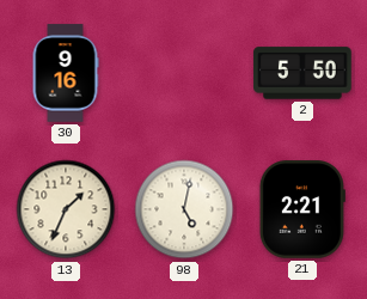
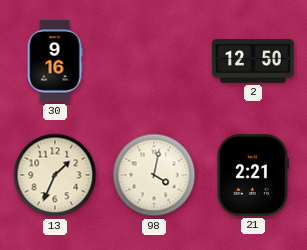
2: 5:50 -> 12:50 (253, 61)
98: 5:02 -> 4:02 (154, 175)
